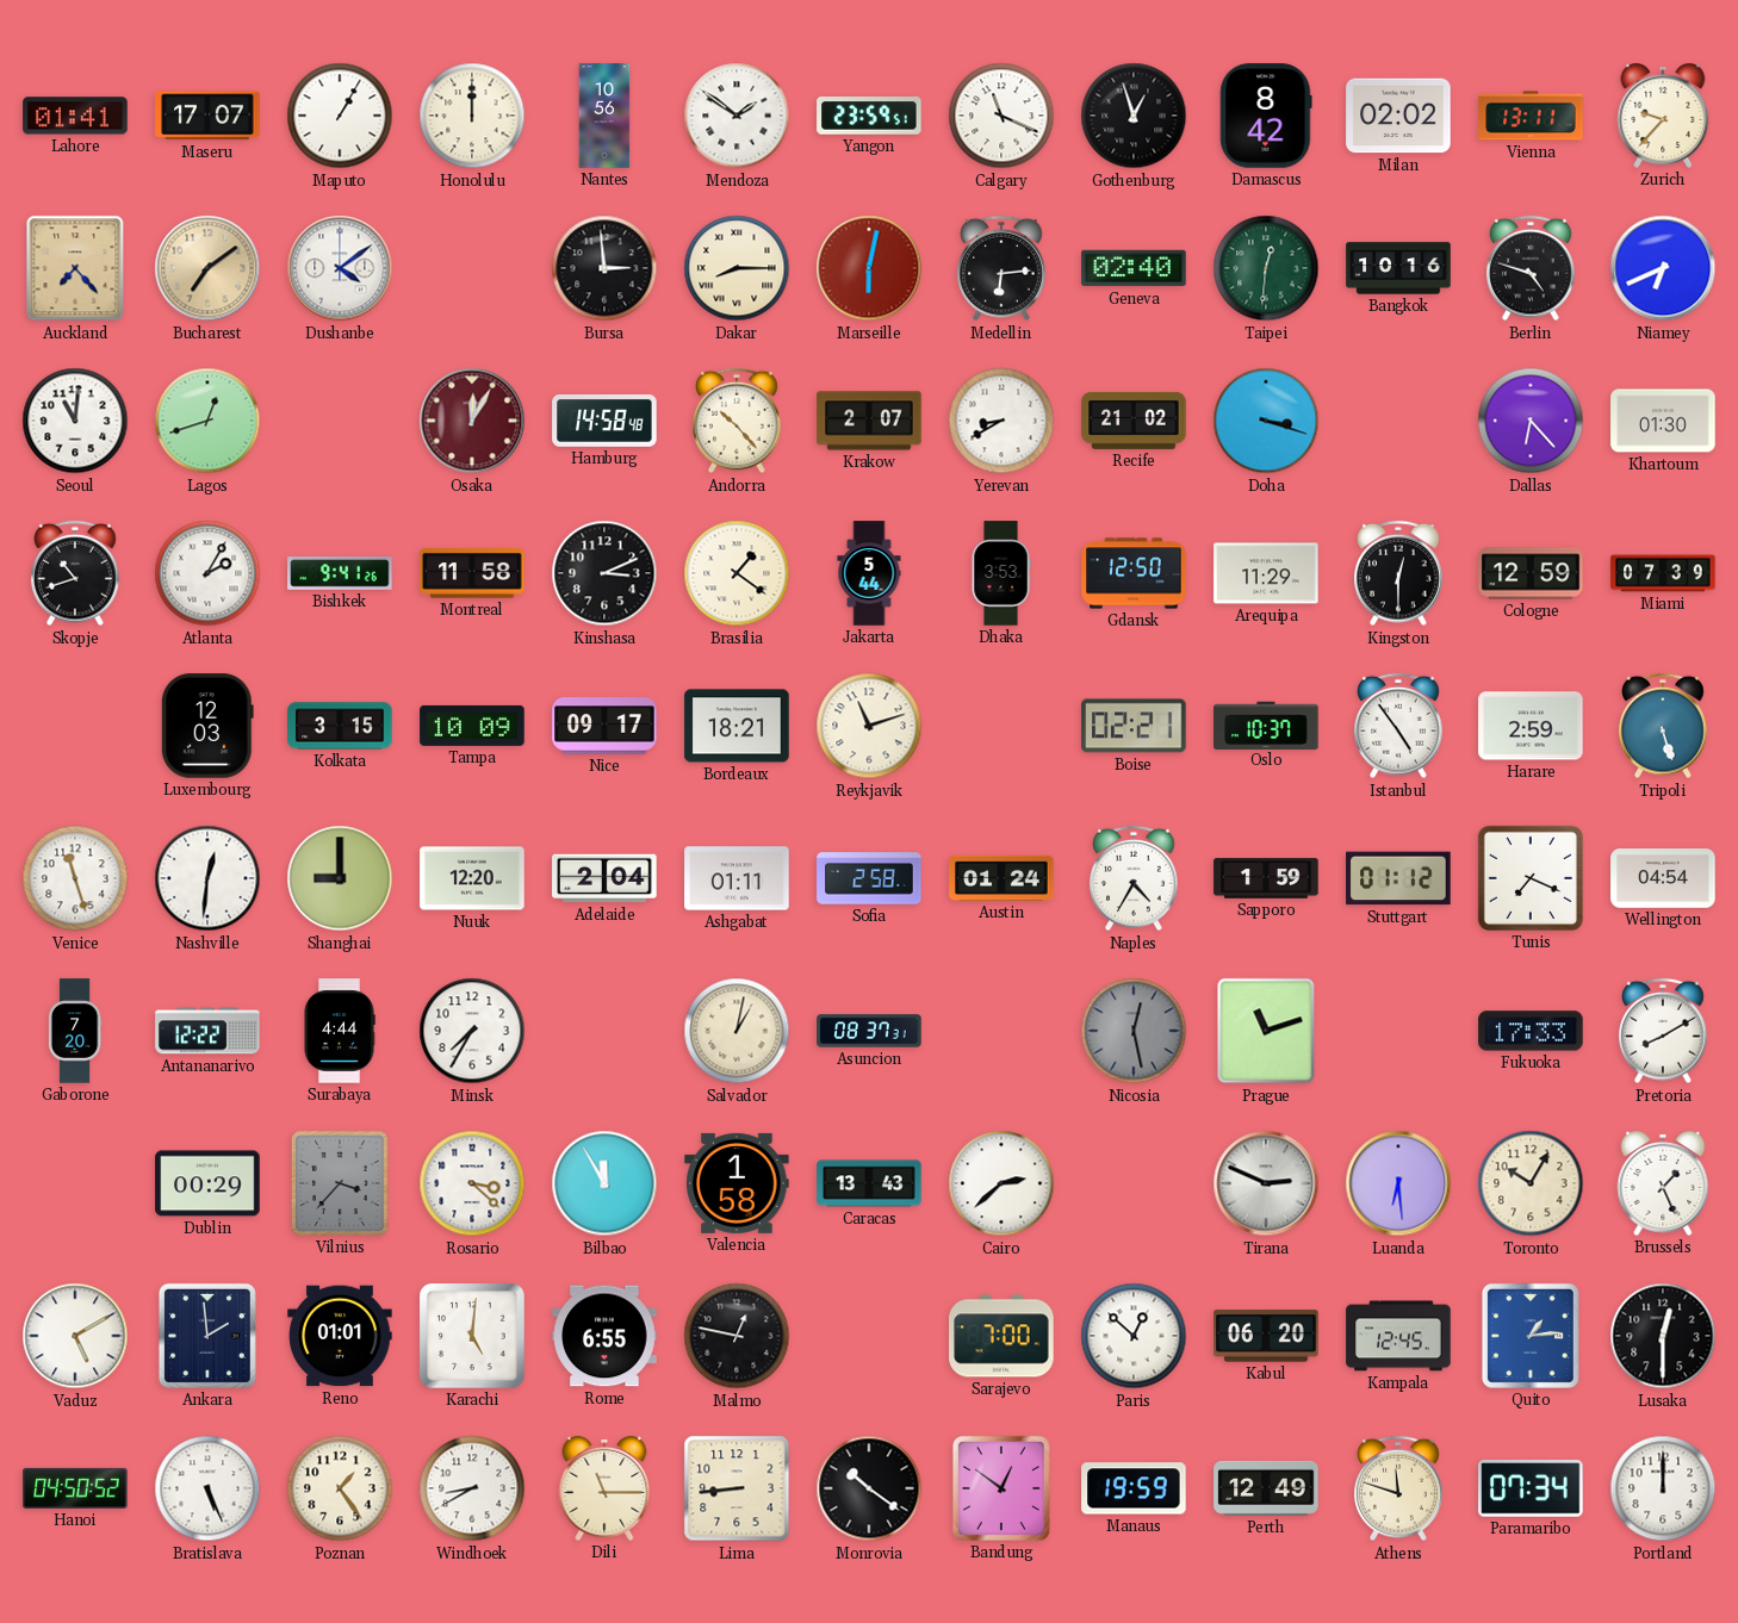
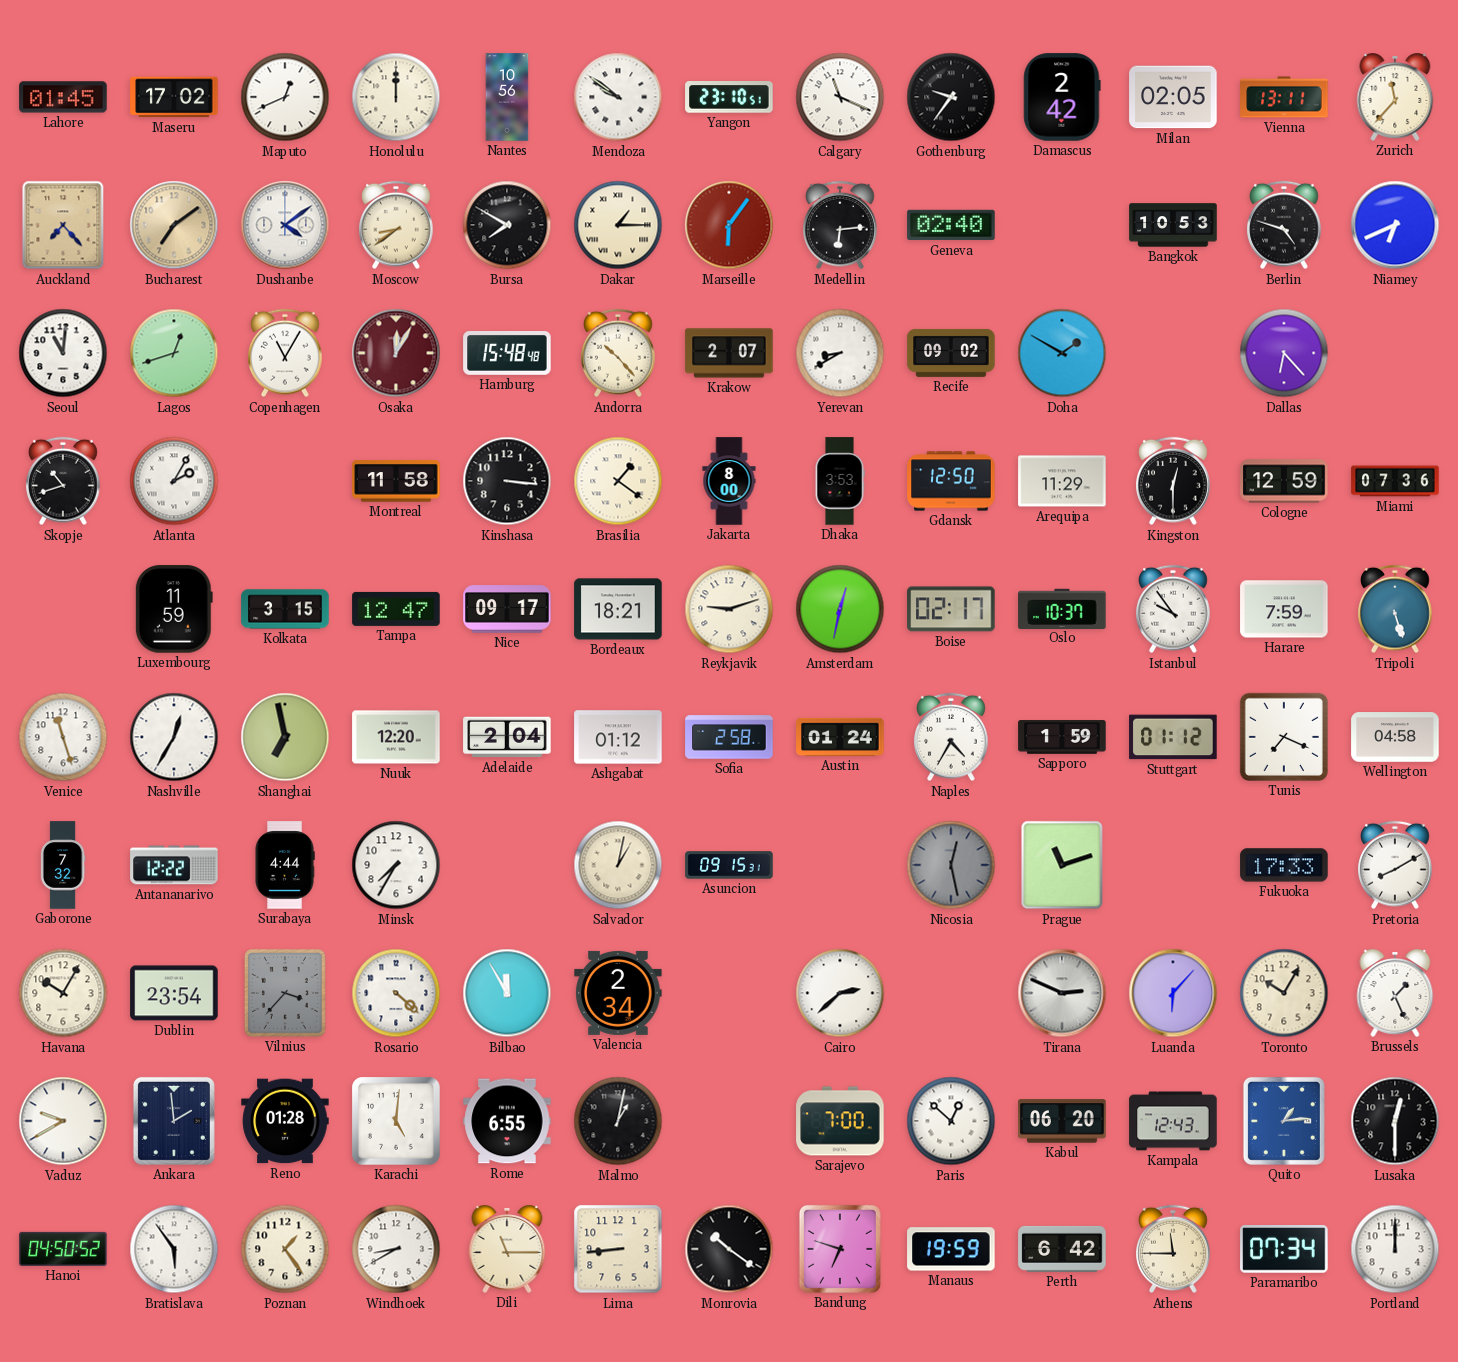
Lahore: 01:41 -> 01:45 (63, 97)
Maseru: 17:07 -> 17:02 (174, 97)
Maputo: 1:05 -> 12:41 (285, 97)
Mendoza: 1:51 -> 9:51 (618, 97)
Yangon: 23:59 -> 23:10 (729, 97)
Gothenburg: 12:57 -> 9:36 (951, 97)
Damascus: 8:42 -> 2:42 (1062, 97)
Milan: 02:02 -> 02:05 (1173, 97)
Zurich: 9:37 -> 11:37 (1395, 98)
Moscow: none -> 8:39 (396, 225)
Bursa: 2:59 -> 7:50 (507, 225)
Dakar: 8:15 -> 1:15 (618, 225)
Marseille: 6:02 -> 6:06 (729, 225)
Taipei: 12:31 -> none (1266, 268)
Bangkok: 10:16 -> 10:53 (1173, 225)
Copenhagen: none -> 11:05 (285, 353)
Hamburg: 14:58 -> 15:48 (507, 354)
Recife: 21:02 -> 09:02 (951, 353)
Doha: 3:18 -> 1:50 (1062, 353)
Khartoum: 01:30 -> none (1663, 421)
Bishkek: 9:41 -> none (340, 574)
Kinshasa: 3:11 -> 3:16 (507, 481)
Jakarta: 5:44 -> 8:00 (729, 481)
Miami: 07:39 -> 07:36 (1395, 481)
Luxembourg: 12:03 -> 11:59 (174, 609)
Tampa: 10:09 -> 12:47 (396, 609)
Reykjavik: 11:12 -> 9:12 (729, 609)
Amsterdam: none -> 12:32 (840, 609)
Boise: 02:21 -> 02:17 (951, 609)
Istanbul: 4:54 -> 9:54 (1173, 609)
Harare: 2:59 -> 7:59 (1284, 609)
Nashville: 12:31 -> 12:35 (174, 737)
Shanghai: 9:00 -> 6:58 (285, 737)
Ashgabat: 01:11 -> 01:12 (618, 737)
Wellington: 04:54 -> 04:58 (1395, 737)
Gaborone: 7:20 -> 7:32 (63, 865)
Asuncion: 08:37 -> 09:15 (729, 865)
Havana: none -> 10:05 (63, 993)
Dublin: 00:29 -> 23:54 (174, 993)
Rosario: 3:22 -> 4:22 (396, 993)
Valencia: 1:58 -> 2:34 (618, 993)
Caracas: 13:43 -> none (869, 1183)
Luanda: 6:29 -> 6:07 (1173, 993)
Vaduz: 5:10 -> 9:40 (63, 1121)
Reno: 01:01 -> 01:28 (285, 1121)
Malmo: 12:47 -> 1:02 (618, 1121)
Kampala: 12:45 -> 12:43 (1173, 1121)
Bratislava: 5:26 -> 5:54 (174, 1249)
Bandung: 12:51 -> 6:48 (840, 1249)
Perth: 12:49 -> 6:42 (1062, 1249)
Athens: 11:48 -> 11:45 (1173, 1249)
